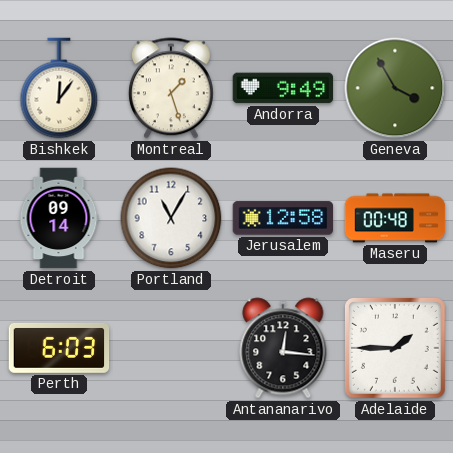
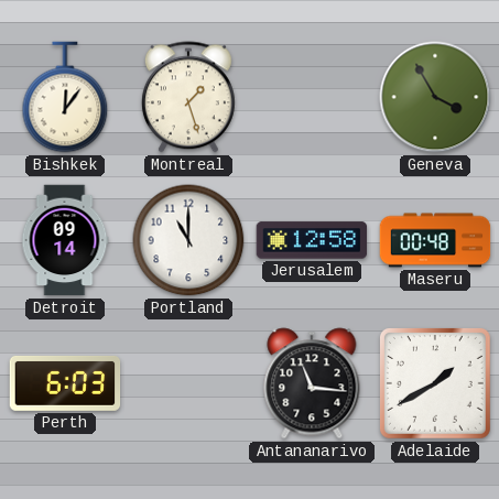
Andorra: 9:49 -> none (283, 88)
Portland: 11:05 -> 11:00 (188, 240)
Antananarivo: 12:16 -> 11:16 (312, 383)
Adelaide: 1:45 -> 1:40 (435, 383)
